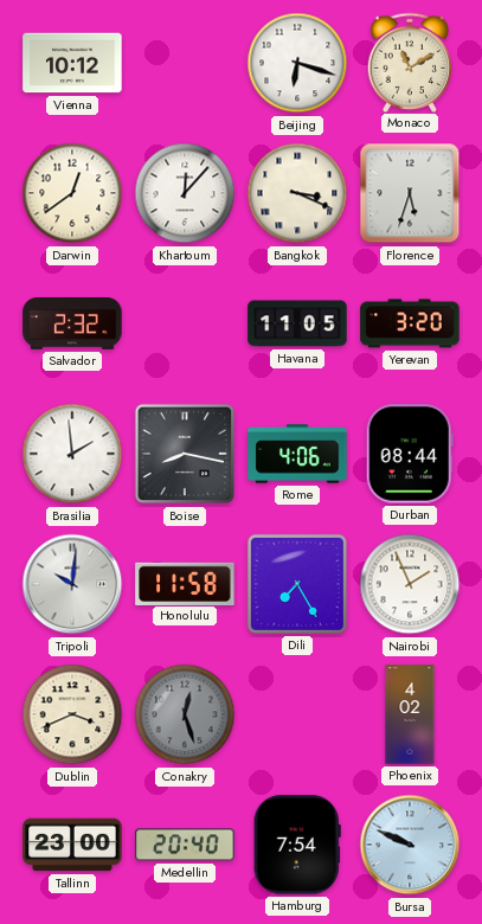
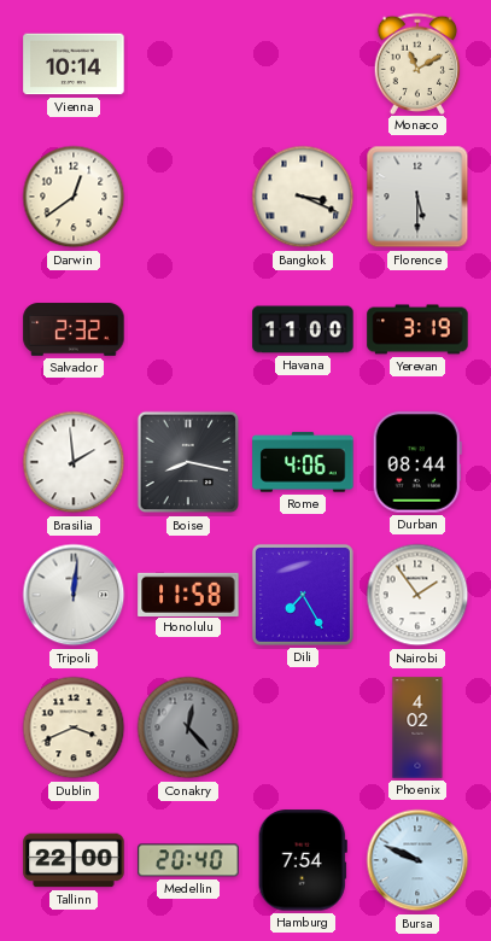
Vienna: 10:12 -> 10:14 (74, 64)
Beijing: 6:18 -> none (297, 63)
Khartoum: 12:07 -> none (185, 193)
Florence: 5:33 -> 5:30 (417, 197)
Havana: 11:05 -> 11:00 (303, 329)
Yerevan: 3:20 -> 3:19 (417, 329)
Tripoli: 10:01 -> 12:01 (74, 595)
Nairobi: 1:56 -> 1:54 (417, 595)
Conakry: 12:27 -> 12:23 (188, 727)
Tallinn: 23:00 -> 22:00 (74, 860)
